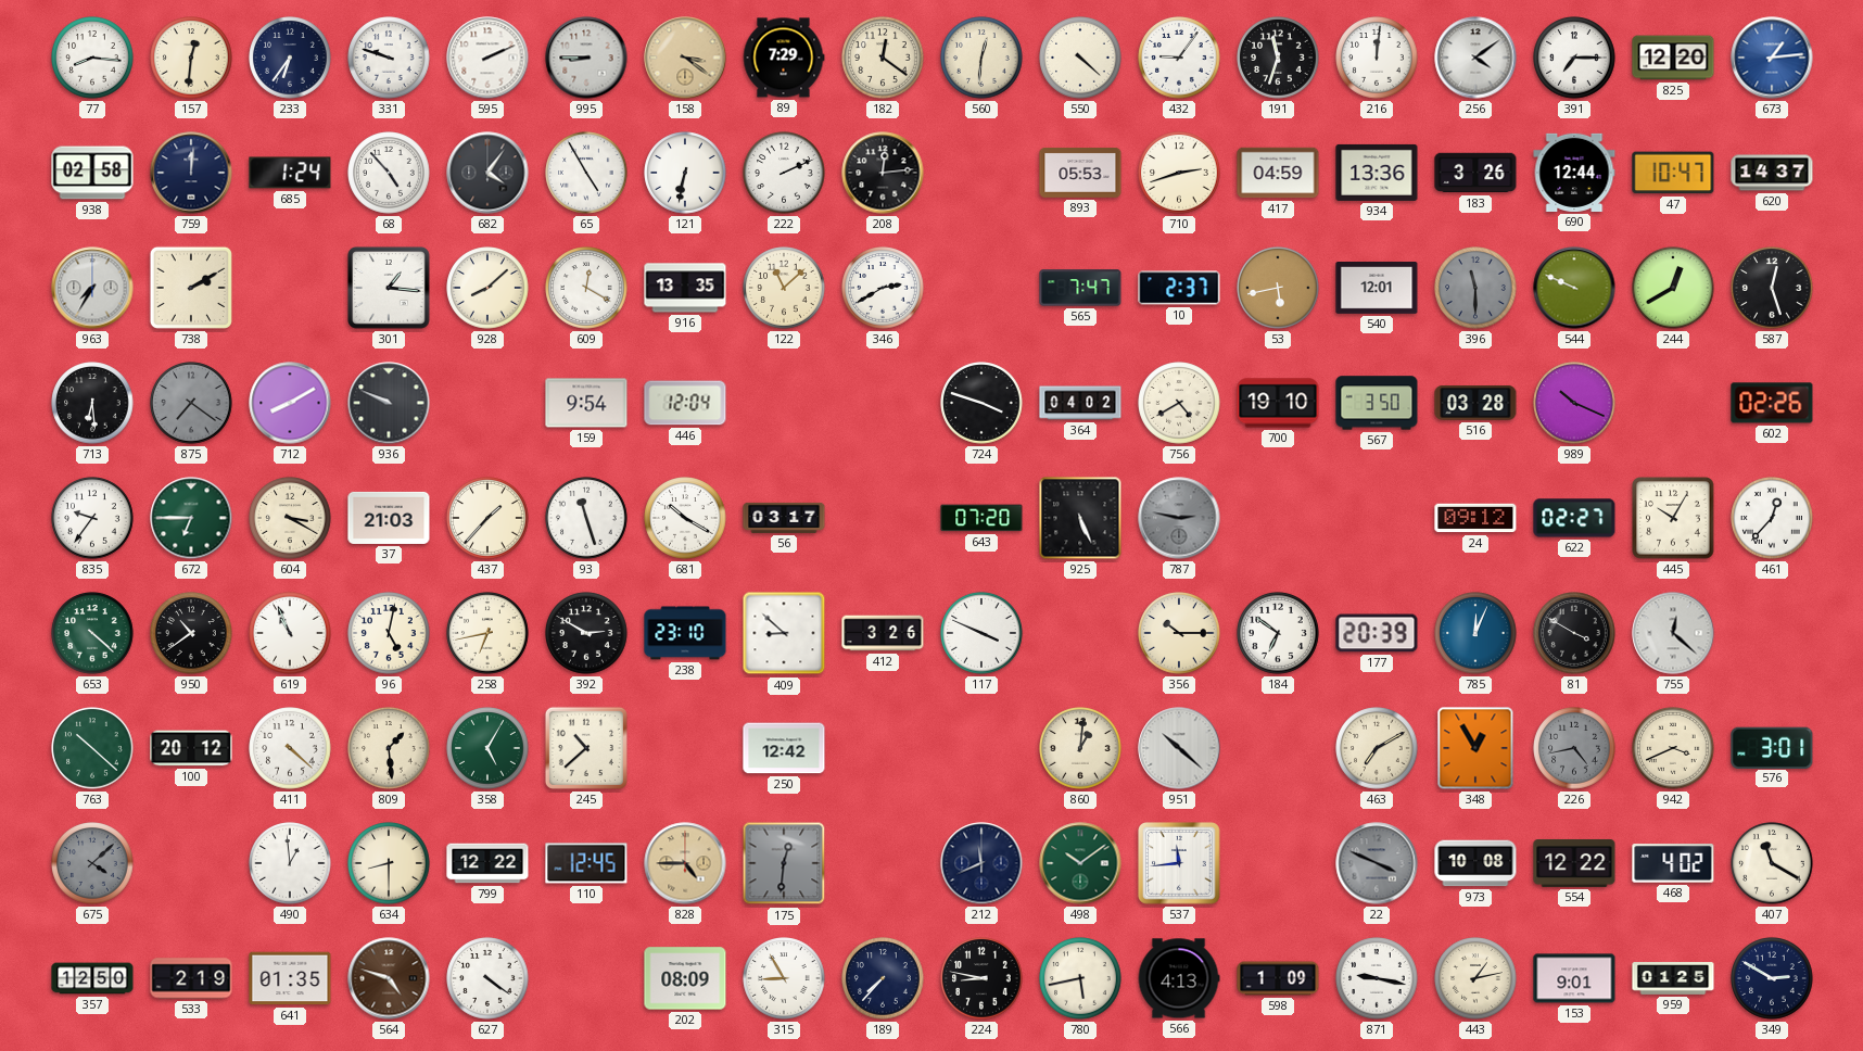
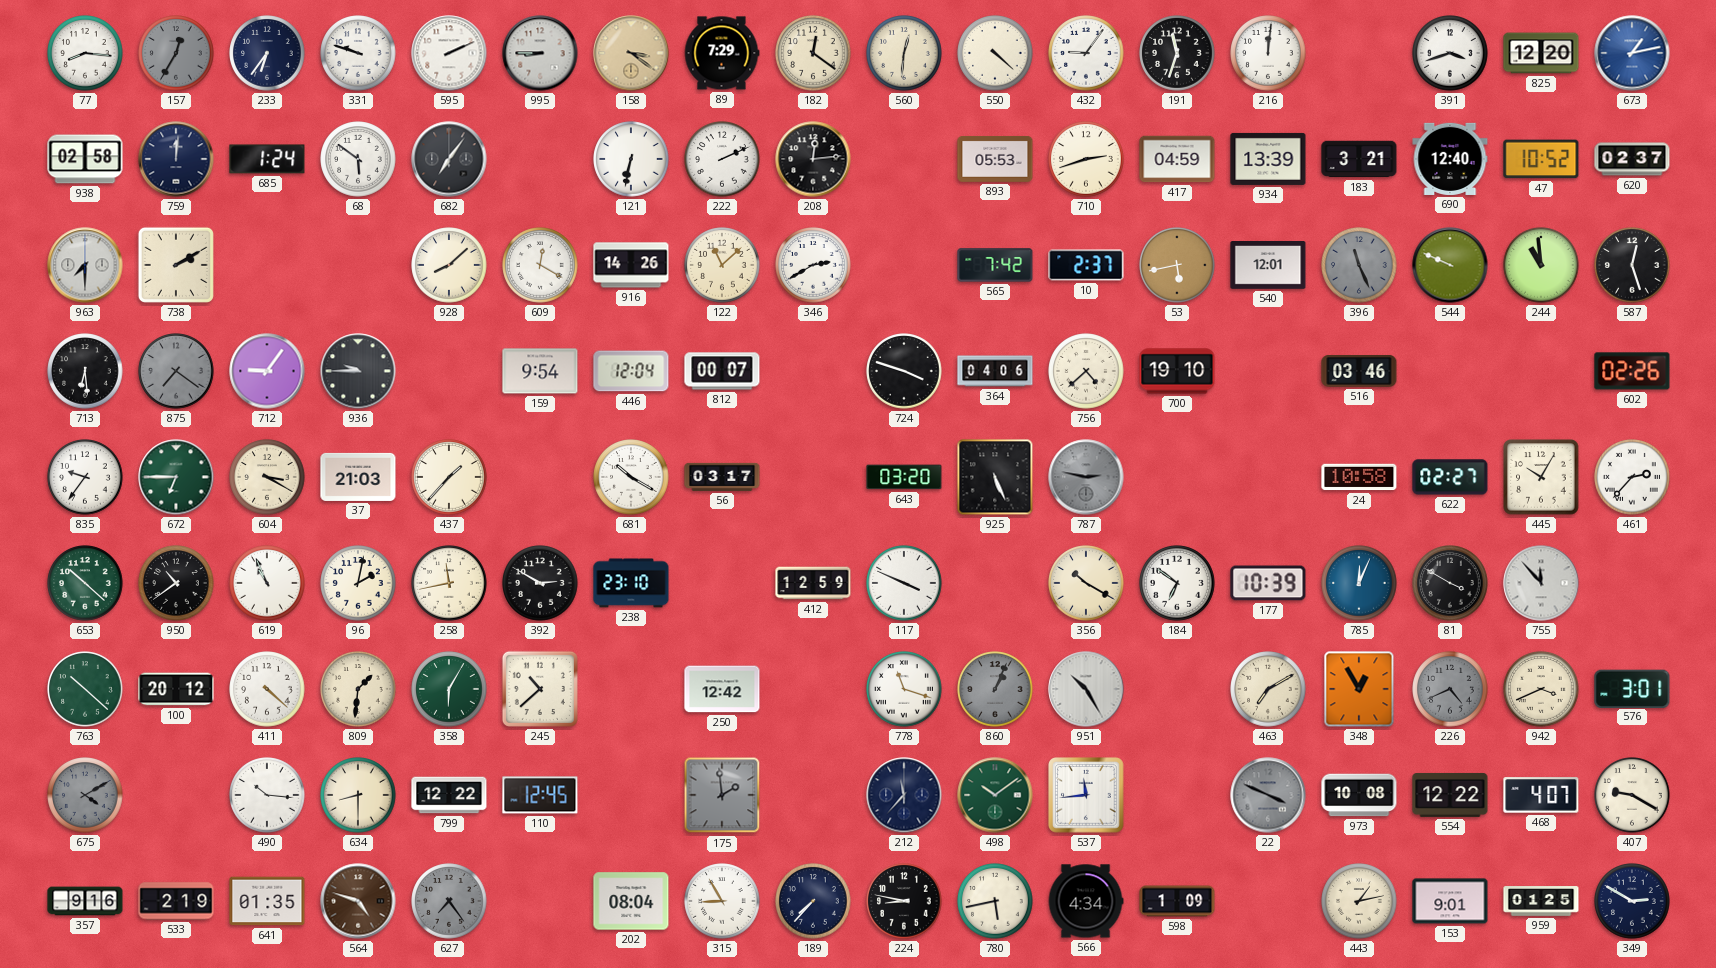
157: 12:31 -> 12:35 (176, 53)
157 dial: cream -> grey (176, 53)
256: 4:09 -> none (1475, 58)
391: 7:15 -> 3:42 (1450, 53)
673: 1:14 -> 1:13 (1632, 53)
68: 4:53 -> 5:51 (358, 159)
682: 4:06 -> 7:06 (449, 159)
65: 4:55 -> none (586, 173)
934: 13:36 -> 13:39 (1268, 159)
183: 3:26 -> 3:21 (1359, 159)
690: 12:44 -> 12:40 (1450, 159)
47: 10:47 -> 10:52 (1541, 159)
620: 14:37 -> 02:37 (1632, 159)
963: 7:35 -> 7:30 (85, 265)
301: 1:16 -> none (390, 289)
916: 13:35 -> 14:26 (631, 265)
565: 7:47 -> 7:42 (995, 265)
396: 11:30 -> 11:26 (1359, 265)
244: 12:40 -> 10:59 (1541, 265)
712: 8:10 -> 9:06 (267, 371)
936: 9:49 -> 9:45 (358, 371)
812: none -> 00:07 (722, 371)
364: 04:02 -> 04:06 (995, 371)
756: 4:40 -> 4:38 (1086, 371)
567: 3:50 -> none (1377, 403)
516: 03:28 -> 03:46 (1359, 372)
989: 10:19 -> none (1574, 403)
93: 11:27 -> none (586, 518)
643: 07:20 -> 03:20 (904, 477)
24: 09:12 -> 10:58 (1359, 477)
461: 12:37 -> 2:37 (1632, 477)
653: 4:22 -> 10:22 (85, 583)
96: 5:02 -> 2:02 (358, 583)
258: 6:43 -> 11:43 (449, 583)
409: 8:52 -> none (784, 633)
412: 3:26 -> 12:59 (813, 583)
356: 10:15 -> 10:20 (1086, 583)
177: 20:39 -> 10:39 (1268, 583)
755: 12:22 -> 11:53 (1541, 583)
809: 1:29 -> 1:31 (358, 689)
358: 5:05 -> 6:05 (449, 689)
778: none -> 11:18 (904, 689)
860: 1:01 -> 1:04 (995, 689)
860 dial: cream -> grey (995, 689)
951: 10:22 -> 10:25 (1086, 689)
226: 4:43 -> 4:41 (1450, 689)
675: 4:08 -> 4:10 (85, 795)
490: 12:59 -> 10:16 (267, 795)
828: 4:45 -> none (685, 863)
175: 12:31 -> 1:59 (722, 795)
212: 11:41 -> 11:37 (904, 795)
468: 4:02 -> 4:07 (1541, 795)
407: 11:20 -> 9:20 (1632, 795)
357: 12:50 -> 9:16 (85, 901)
627: 4:21 -> 7:24 (449, 901)
627 dial: white -> grey (449, 901)
202: 08:09 -> 08:04 (631, 901)
566: 4:13 -> 4:34 (1086, 901)
871: 9:17 -> none (1377, 978)
